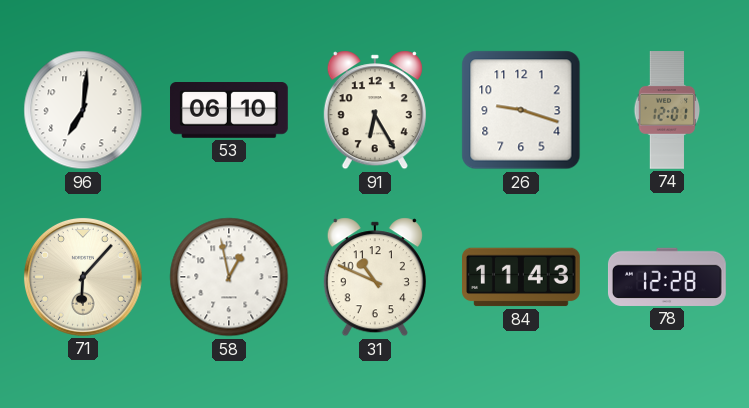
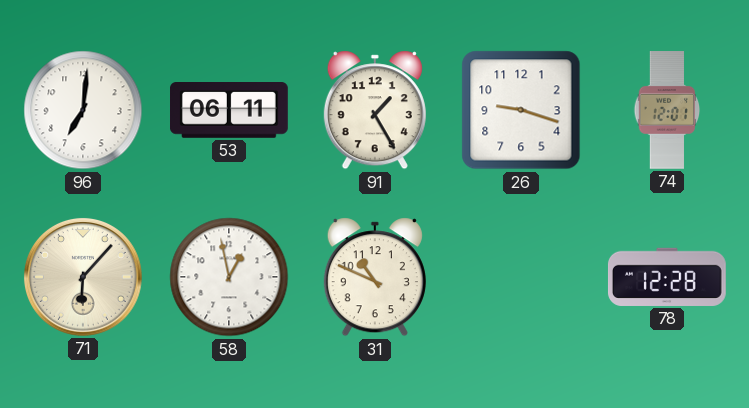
53: 06:10 -> 06:11 (230, 111)
91: 6:25 -> 1:25 (375, 110)
84: 11:43 -> none (522, 277)
